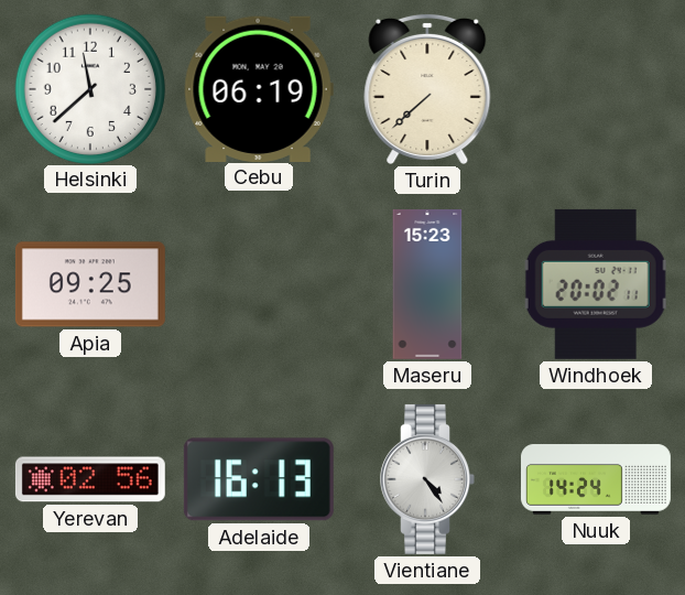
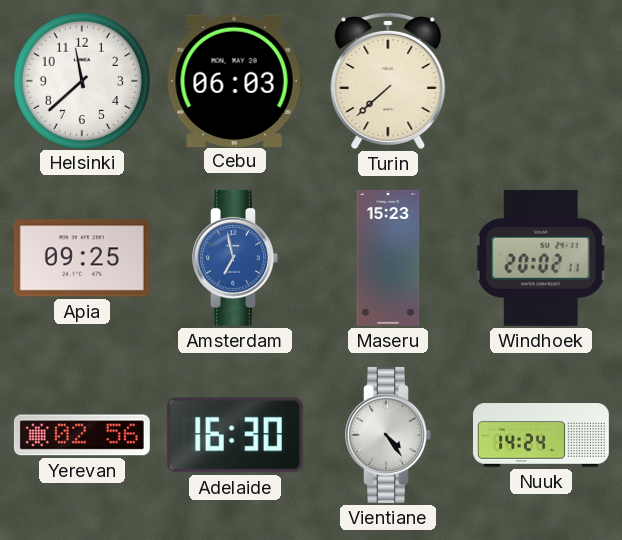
Cebu: 06:19 -> 06:03 (235, 80)
Amsterdam: none -> 6:58 (235, 258)
Adelaide: 16:13 -> 16:30 (235, 435)
